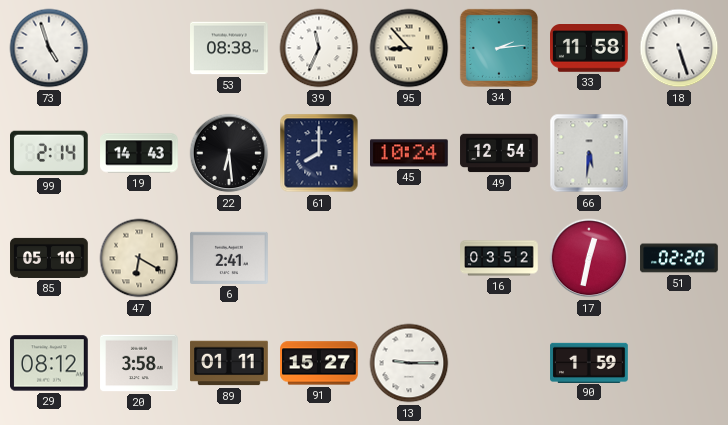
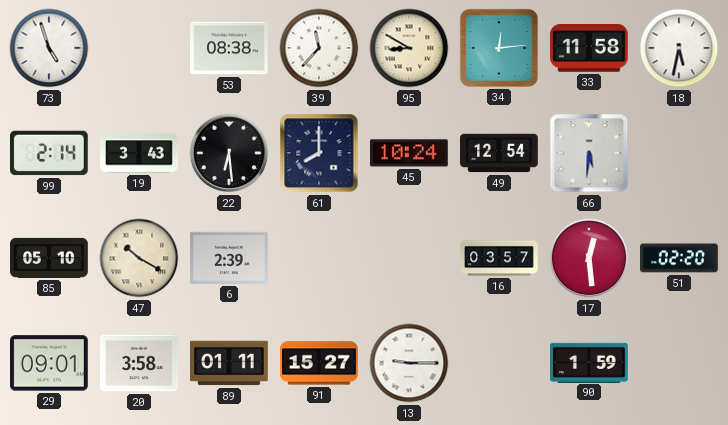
39: 11:34 -> 11:37 (319, 48)
95: 8:53 -> 8:50 (409, 48)
34: 2:14 -> 12:14 (499, 48)
18: 5:27 -> 5:32 (679, 48)
19: 14:43 -> 3:43 (139, 153)
47: 6:20 -> 10:20 (139, 258)
6: 2:41 -> 2:39 (229, 258)
16: 03:52 -> 03:57 (499, 258)
17: 12:32 -> 12:29 (589, 258)
29: 08:12 -> 09:01 (50, 363)
